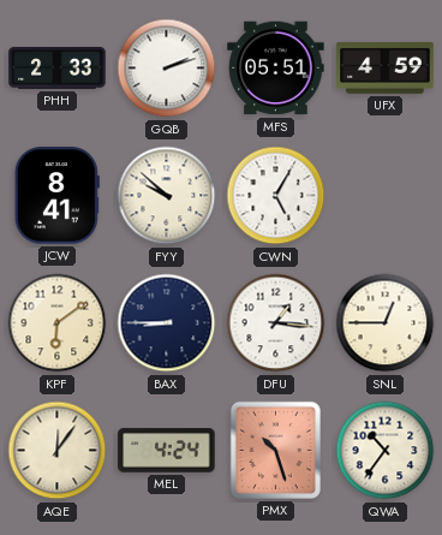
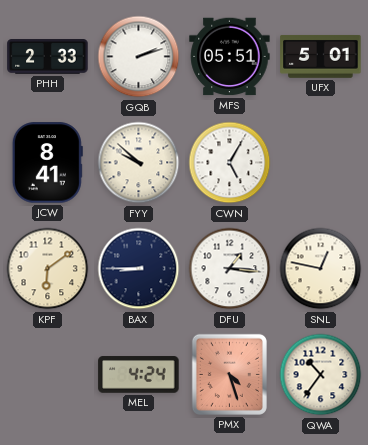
UFX: 4:59 -> 5:01 (321, 57)
SNL: 12:45 -> 12:47 (321, 269)
AQE: 12:06 -> none (58, 451)
PMX: 10:27 -> 4:27 (229, 374)
